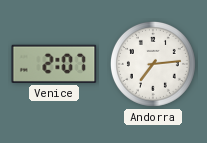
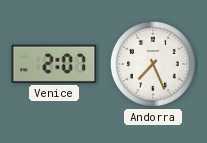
Andorra: 7:14 -> 7:26 (153, 64)
